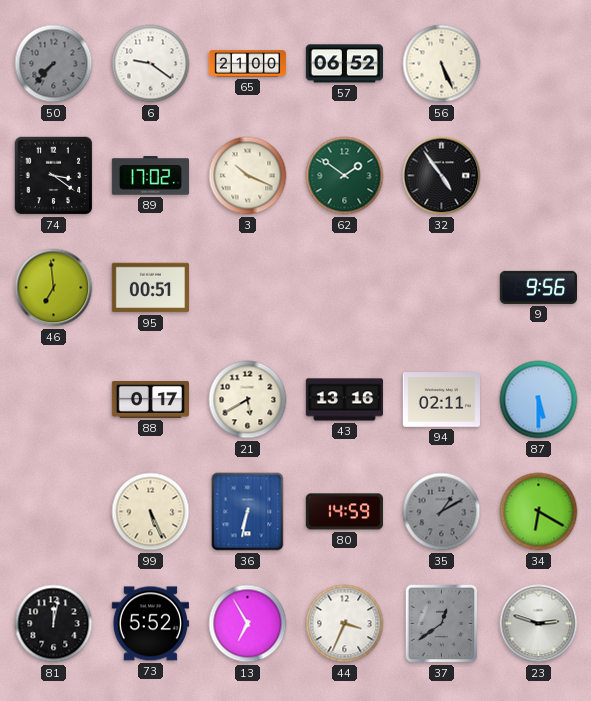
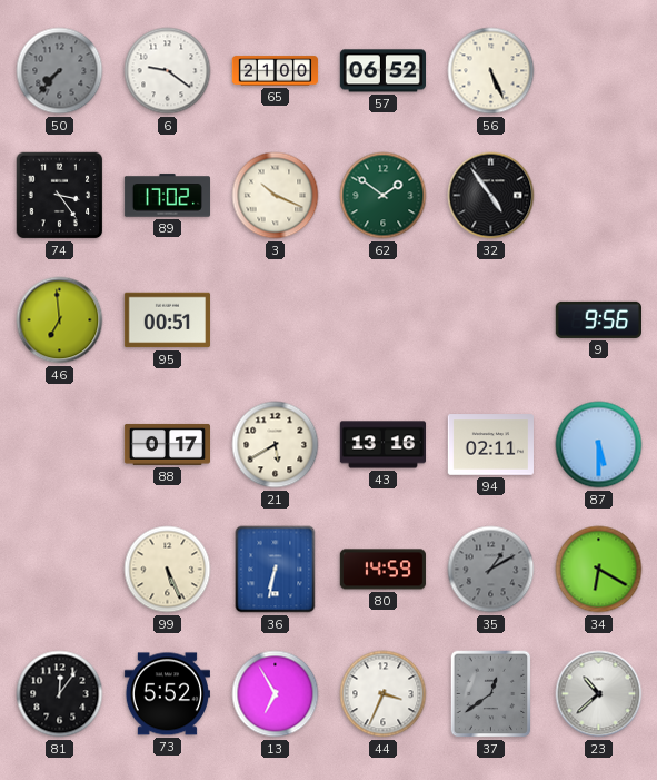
74: 3:21 -> 3:24 (60, 196)
81: 12:02 -> 12:06 (60, 694)
23: 2:48 -> 10:38 (599, 694)
